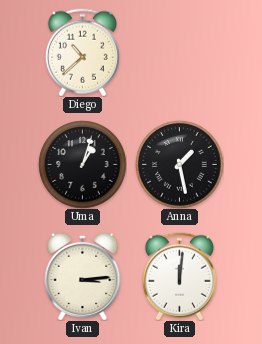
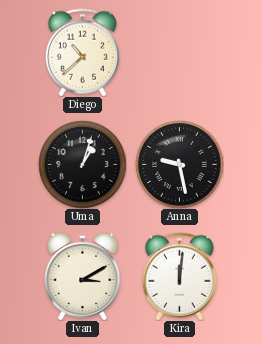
Anna: 1:28 -> 9:28 (179, 164)
Ivan: 3:14 -> 3:10 (83, 276)
